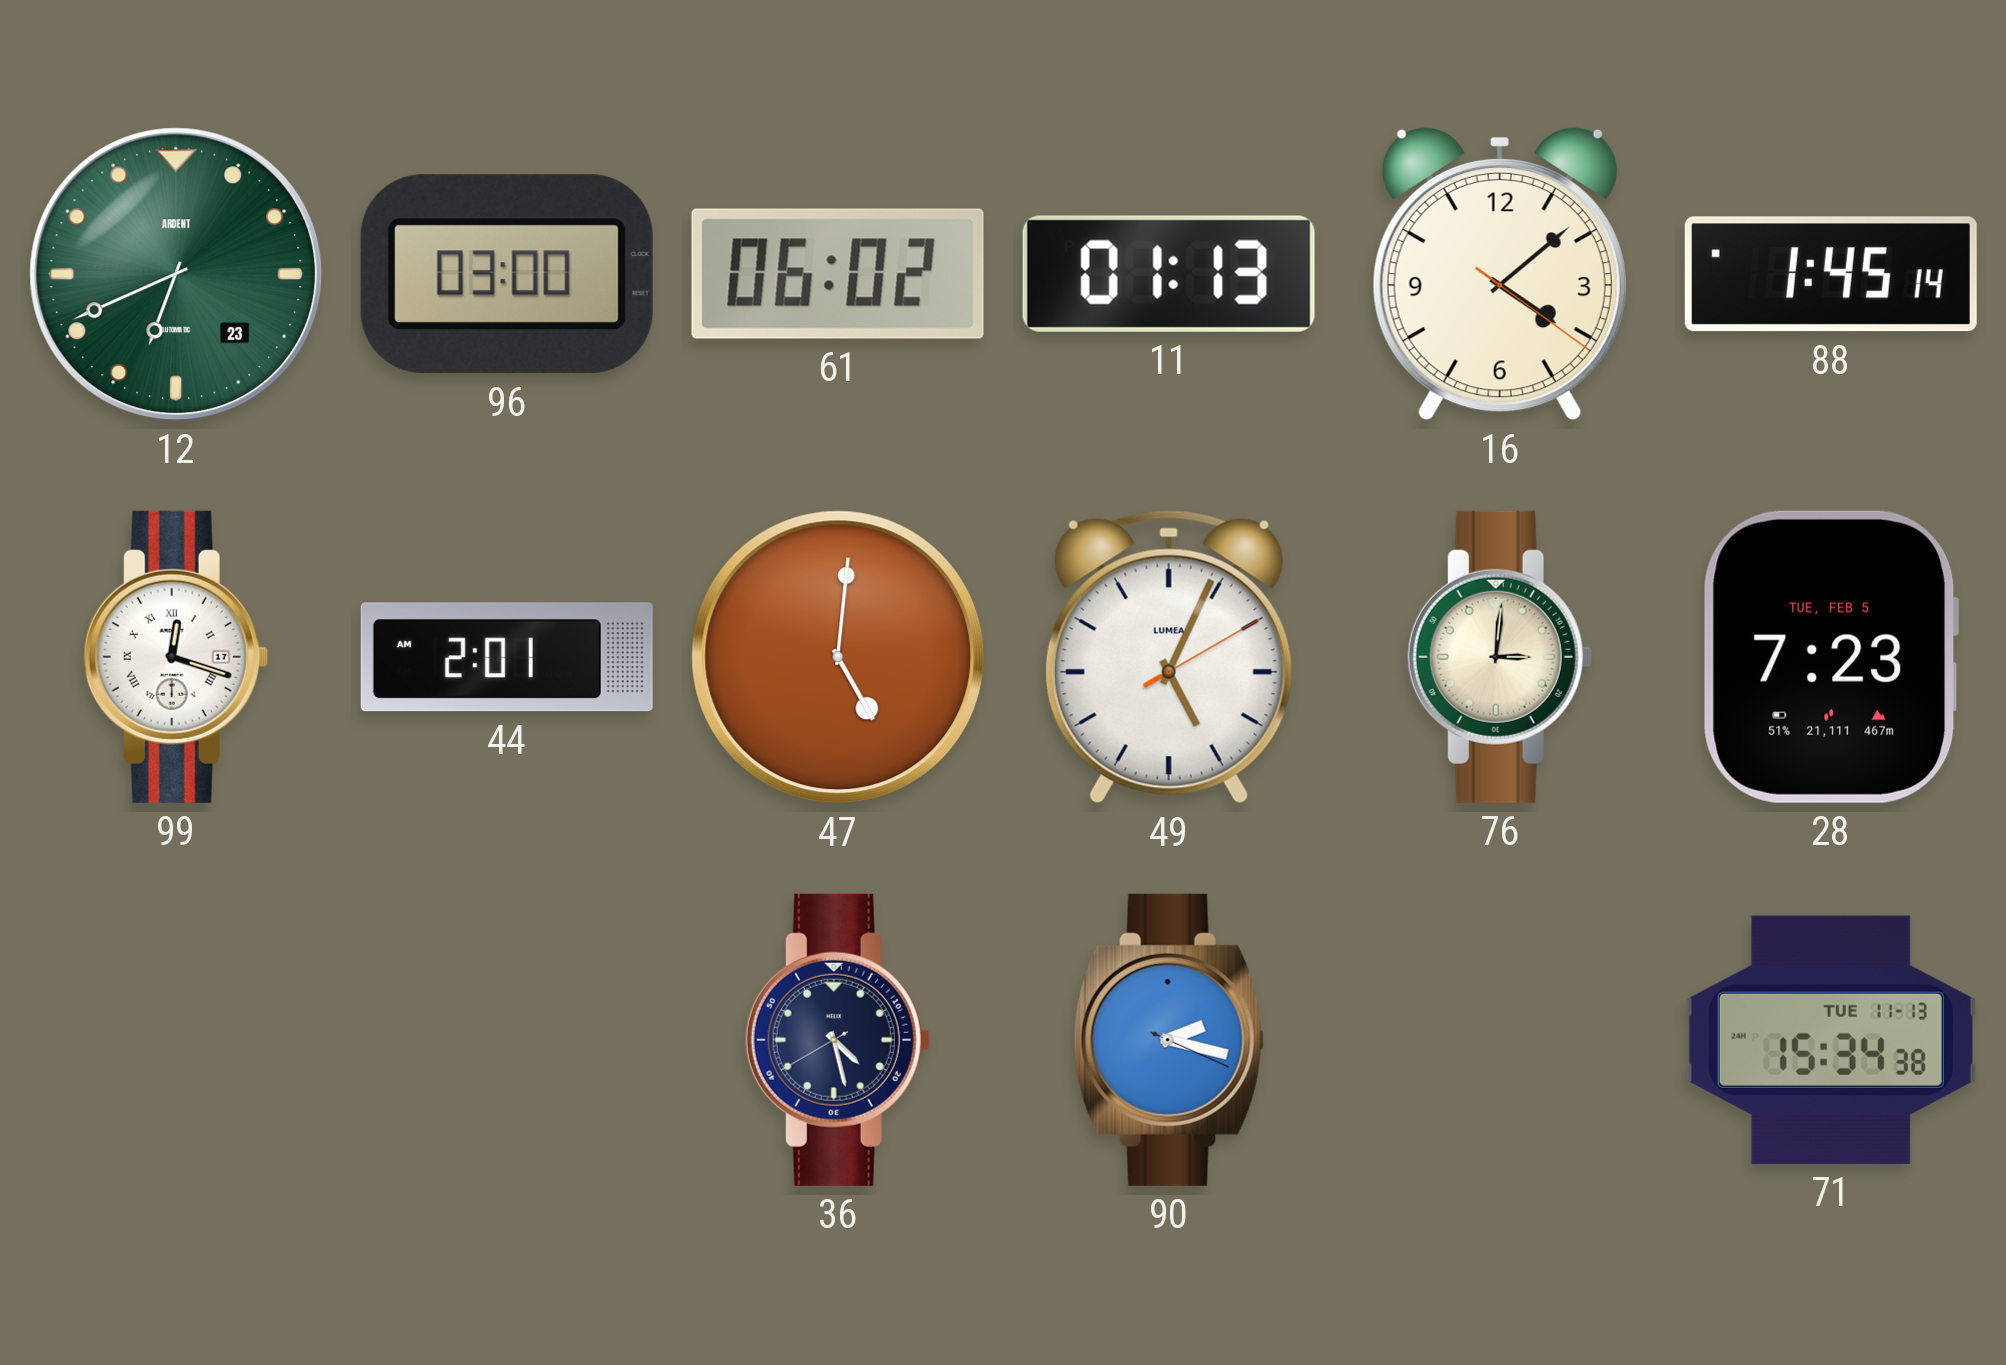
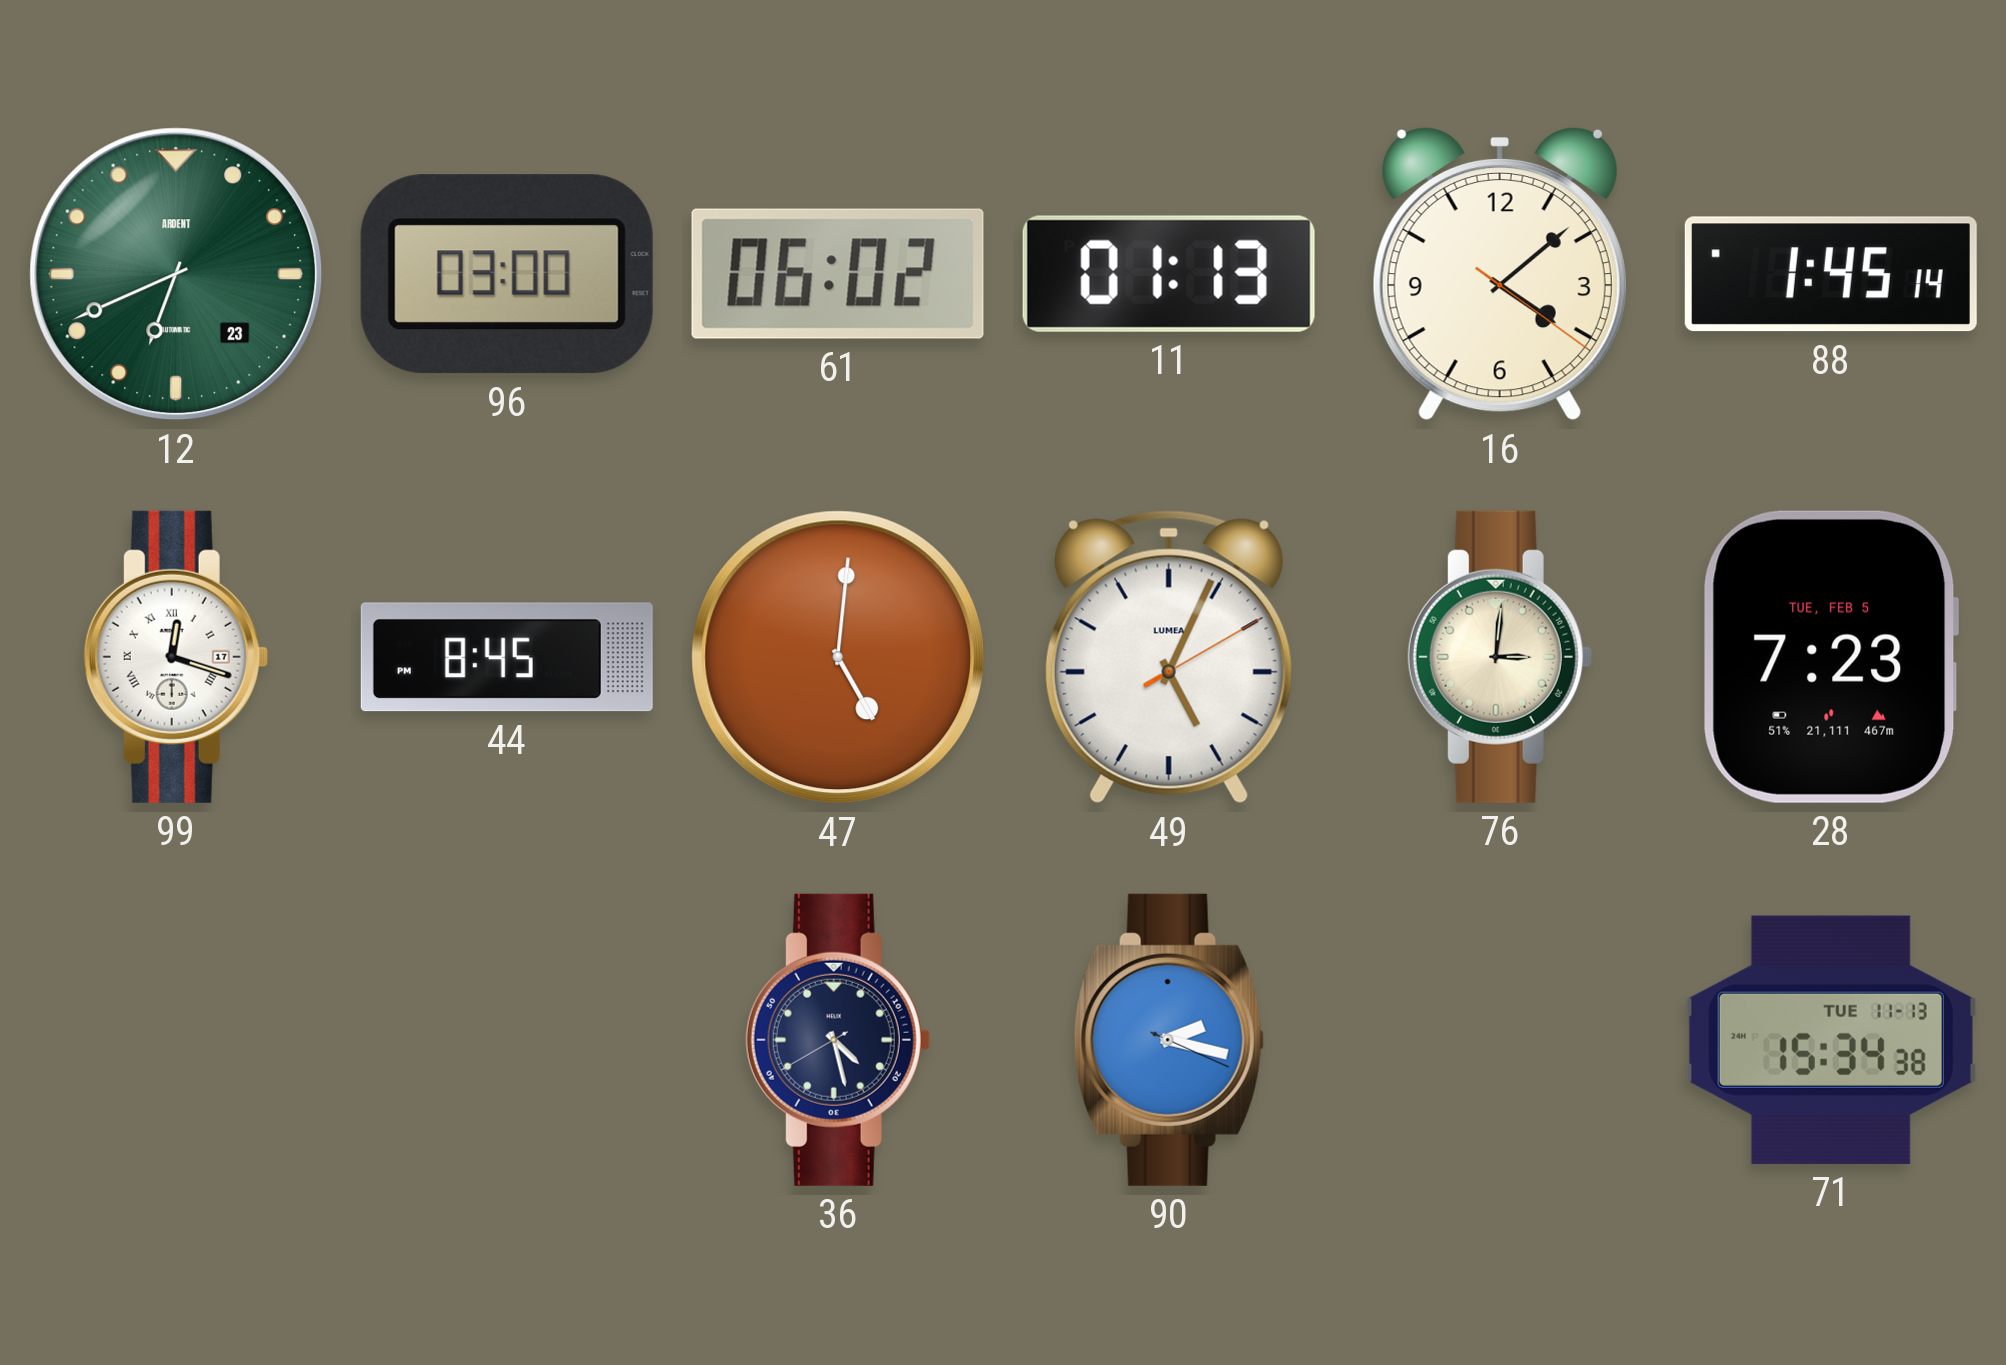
44: 2:01 -> 8:45 (507, 657)
